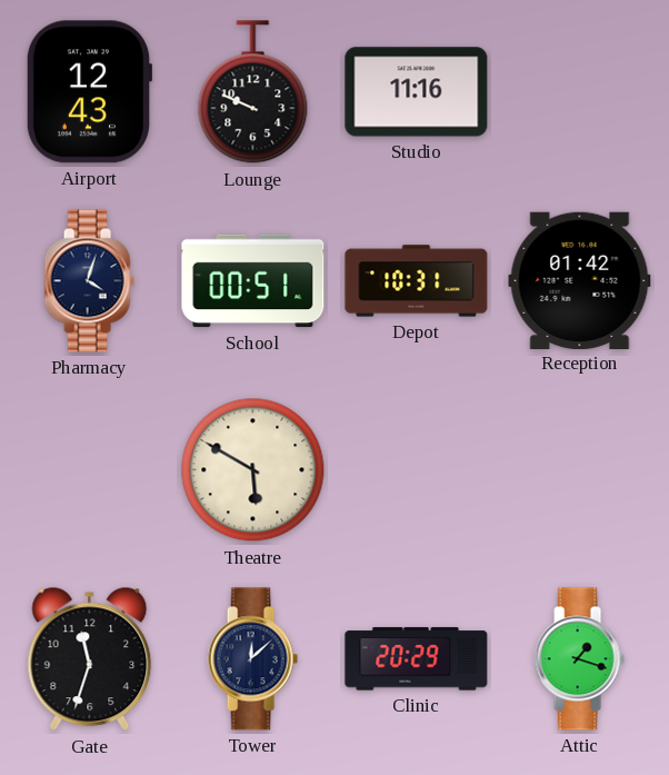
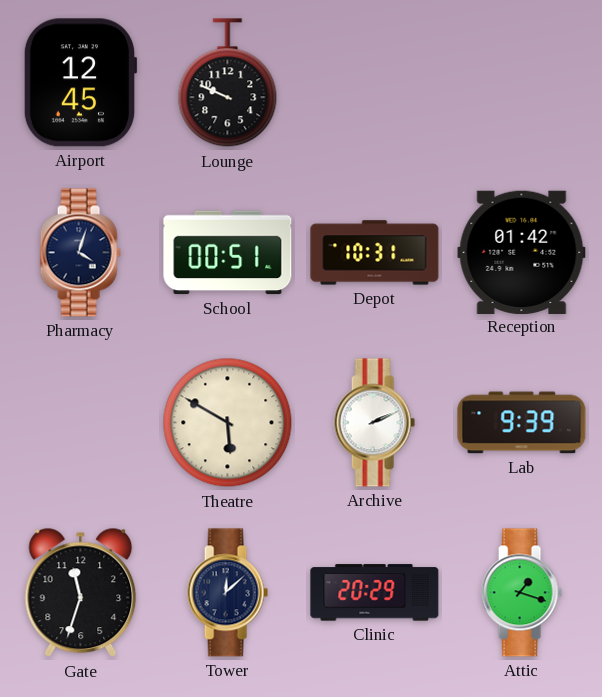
Airport: 12:43 -> 12:45 (80, 83)
Studio: 11:16 -> none (417, 92)
Archive: none -> 2:11 (374, 423)
Lab: none -> 9:39 (522, 423)
